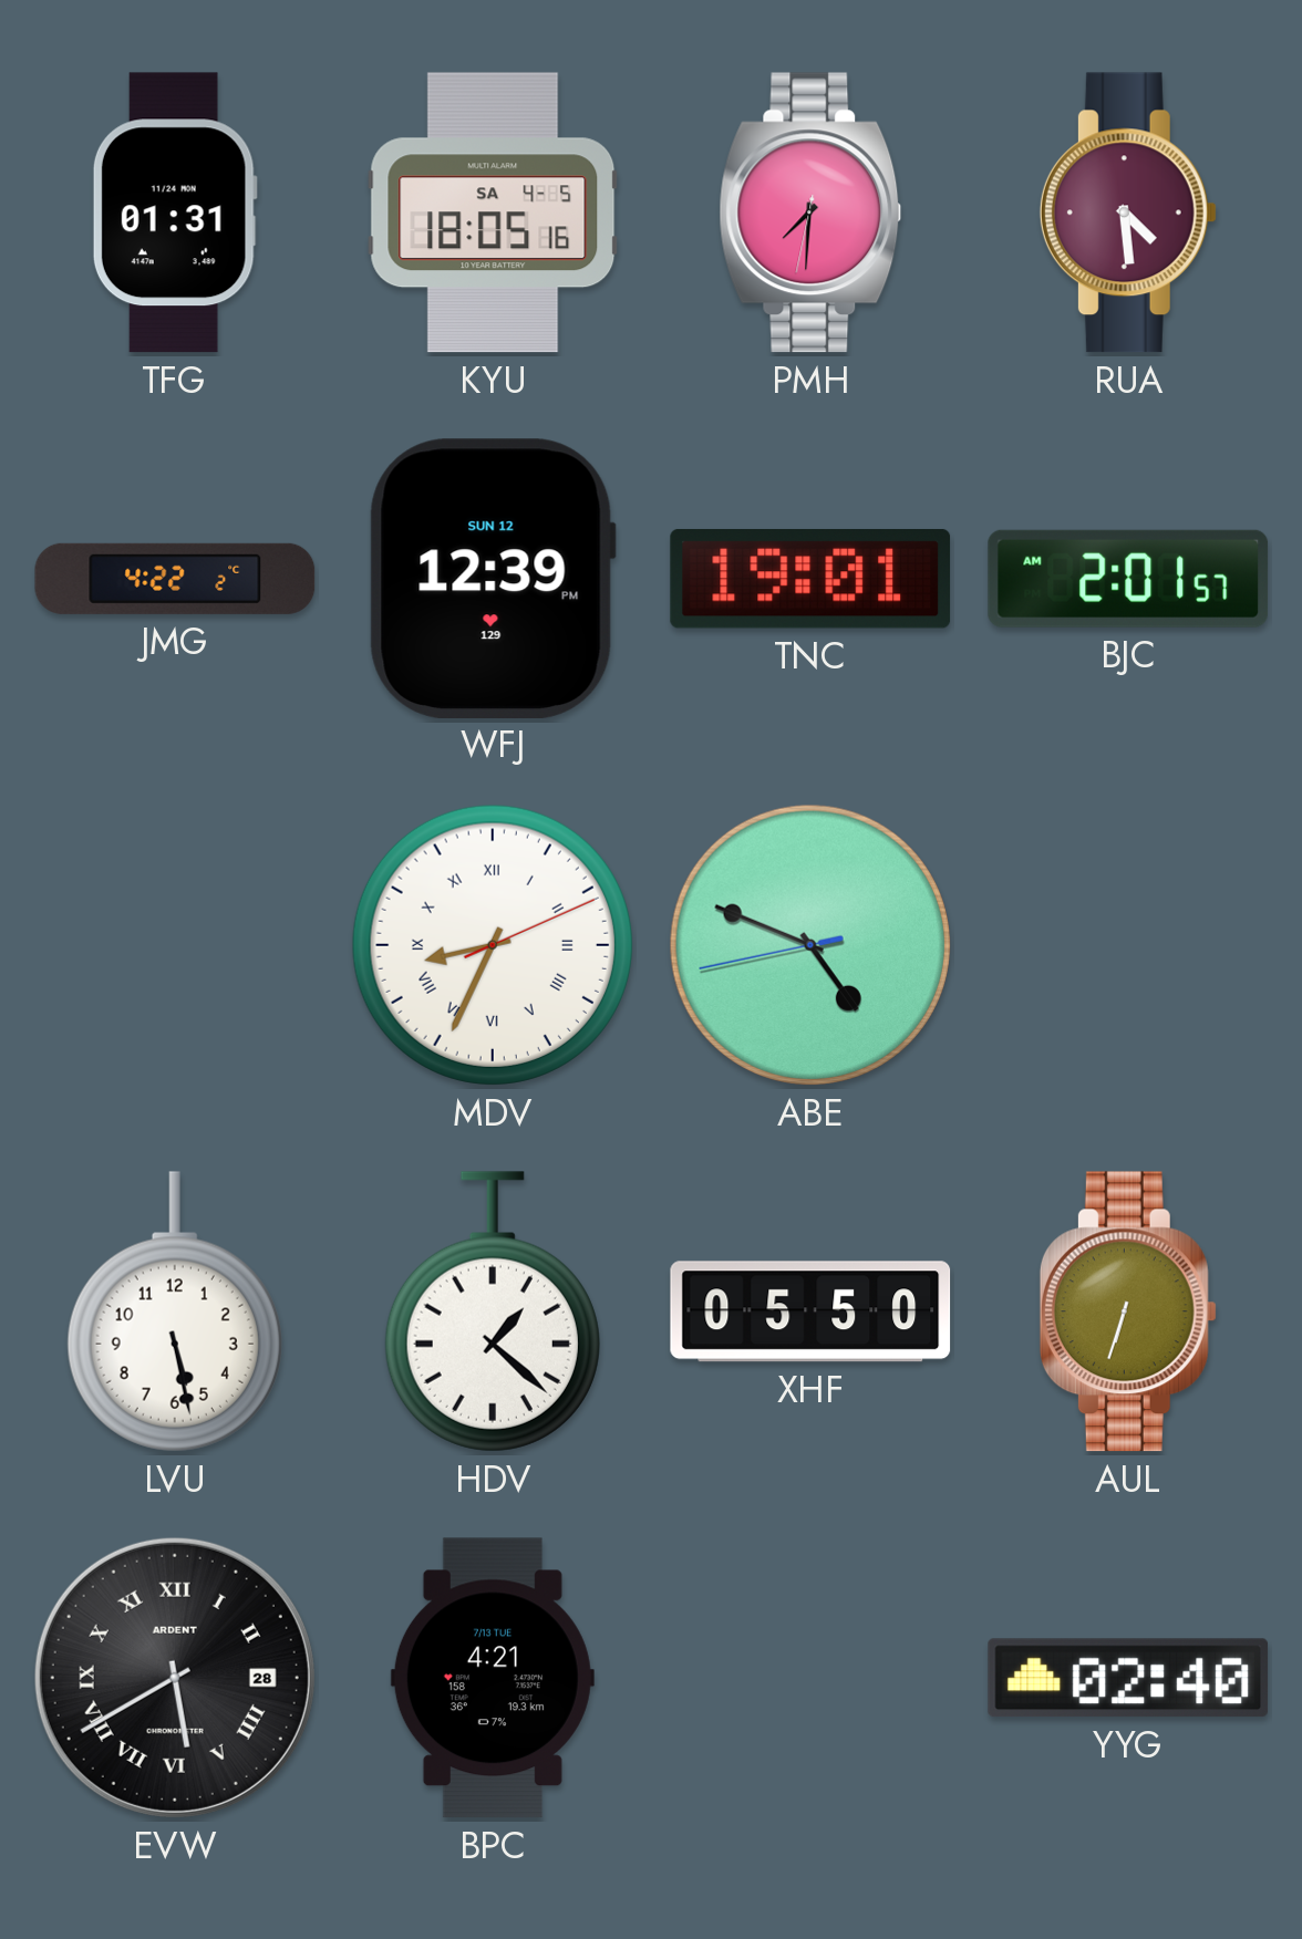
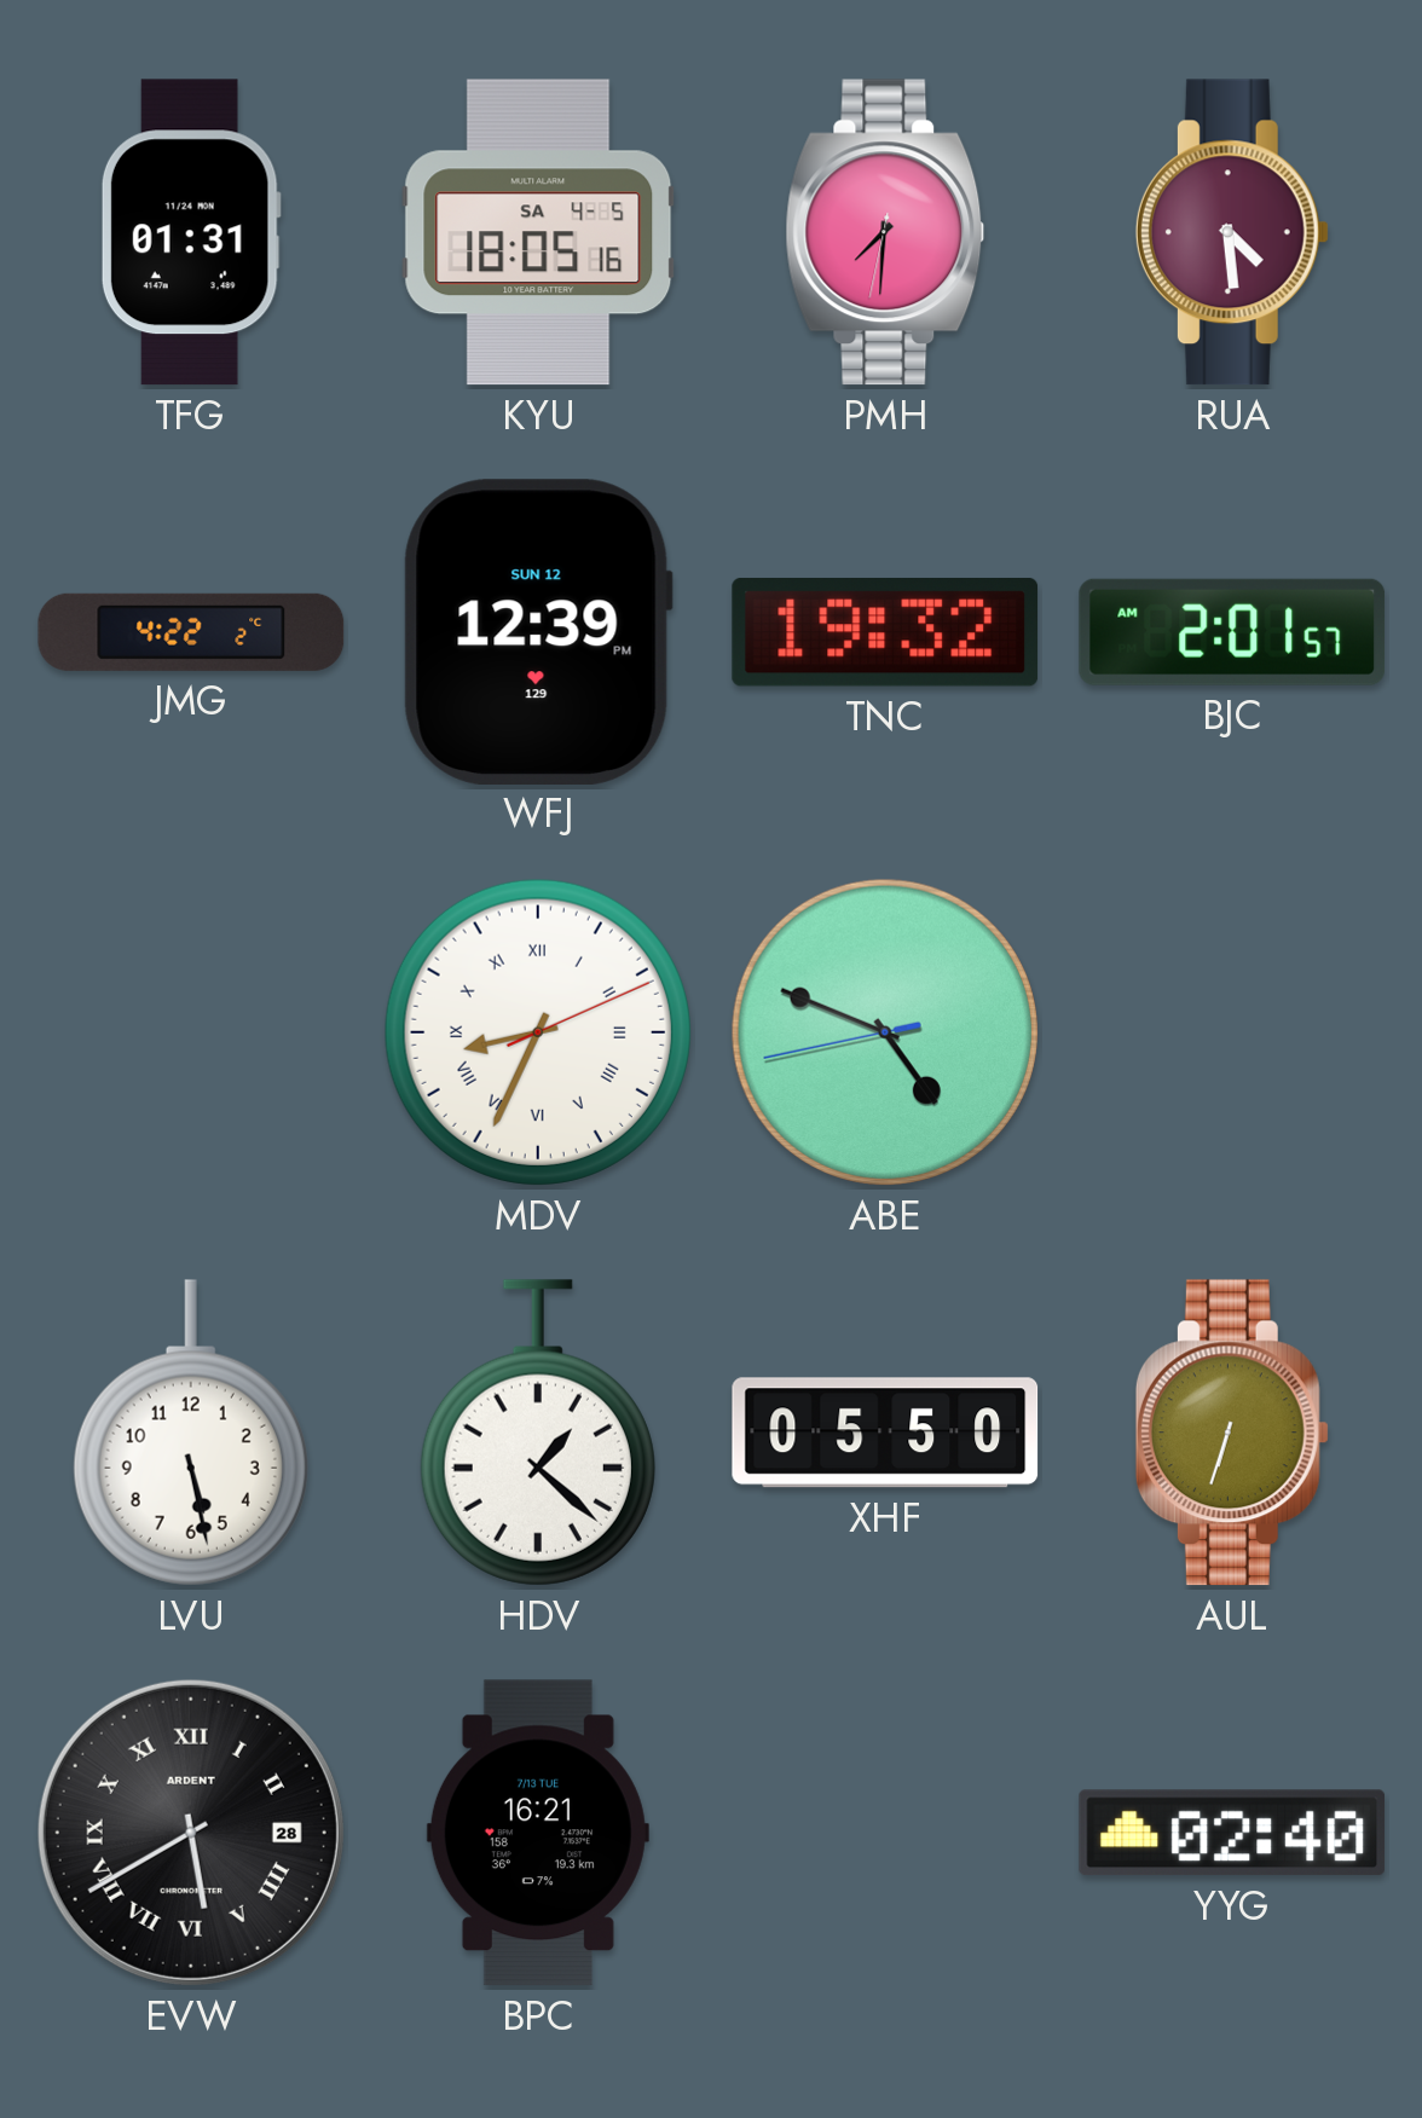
TNC: 19:01 -> 19:32 (885, 632)
BPC: 4:21 -> 16:21 (538, 1833)
